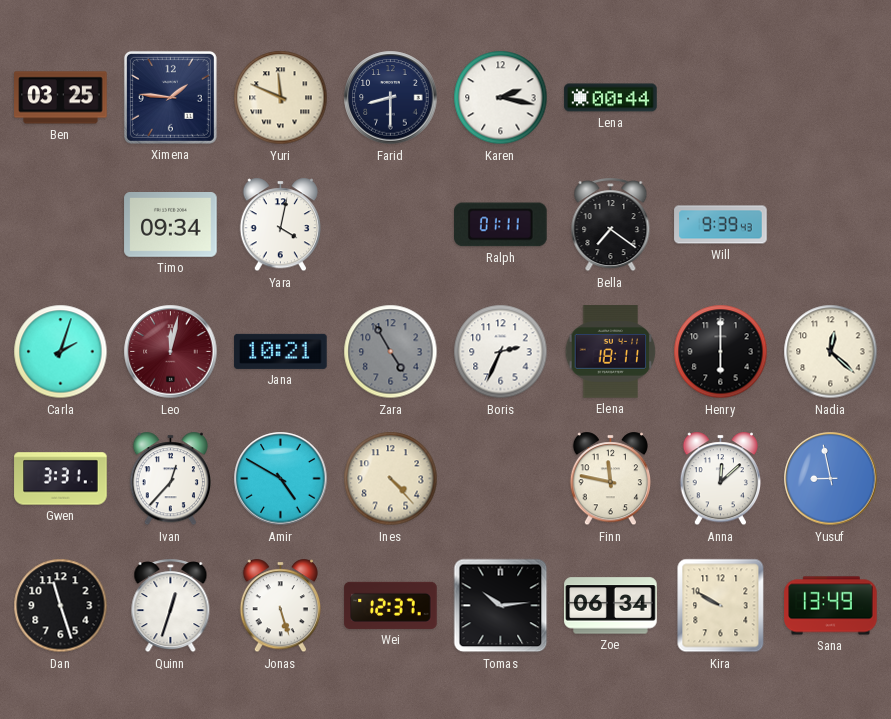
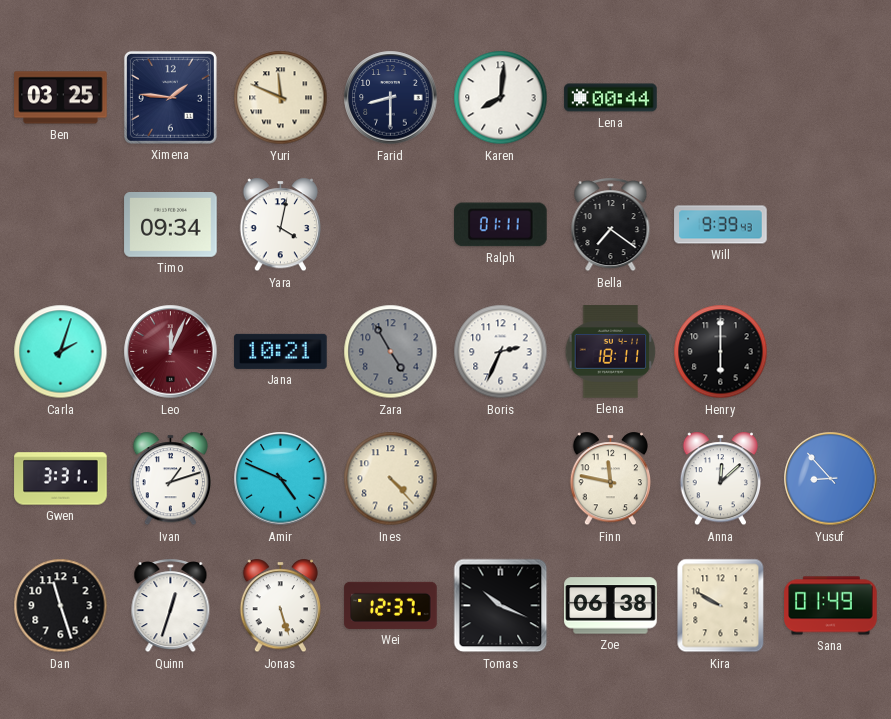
Karen: 2:17 -> 8:01 (501, 98)
Leo: 12:02 -> 12:04 (171, 352)
Nadia: 12:22 -> none (831, 352)
Ivan: 12:37 -> 1:12 (170, 479)
Amir: 4:50 -> 4:49 (281, 479)
Yusuf: 8:58 -> 8:53 (831, 479)
Tomas: 10:14 -> 10:19 (501, 606)
Zoe: 06:34 -> 06:38 (611, 606)
Sana: 13:49 -> 01:49 (831, 606)
